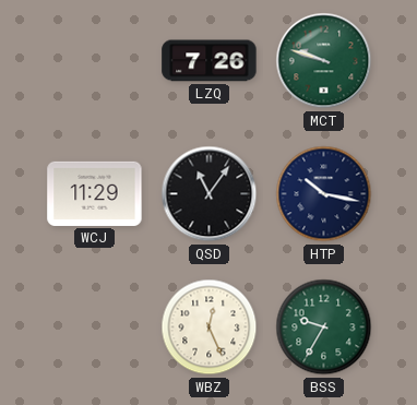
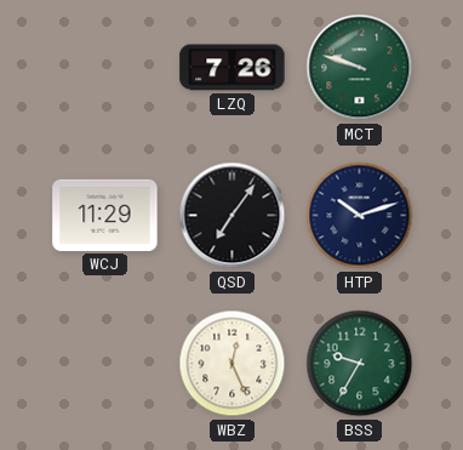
QSD: 11:06 -> 7:06 (233, 216)
HTP: 10:17 -> 10:12 (360, 216)
